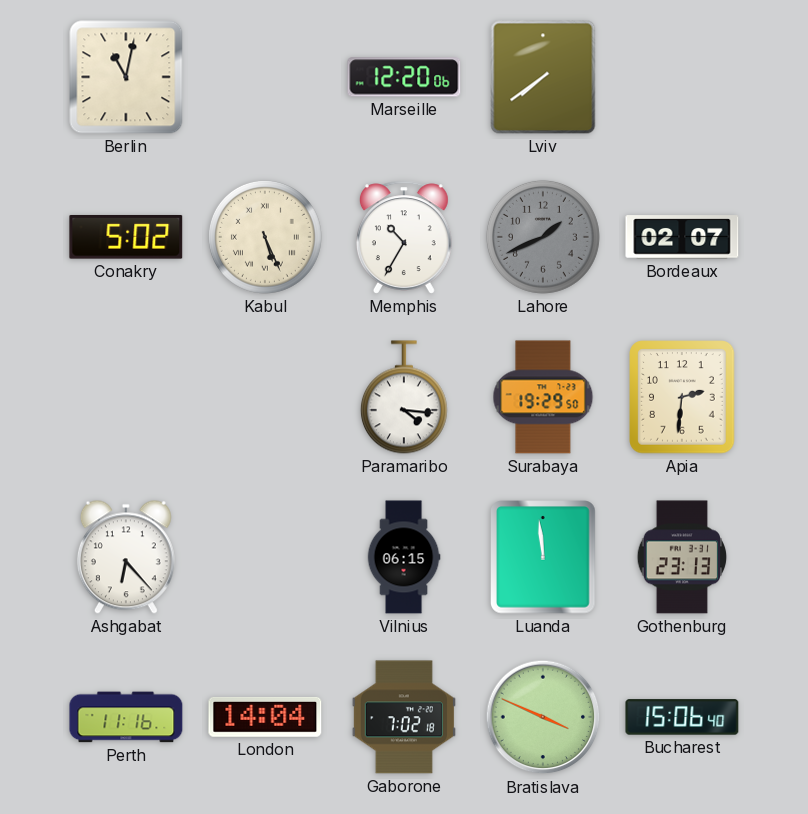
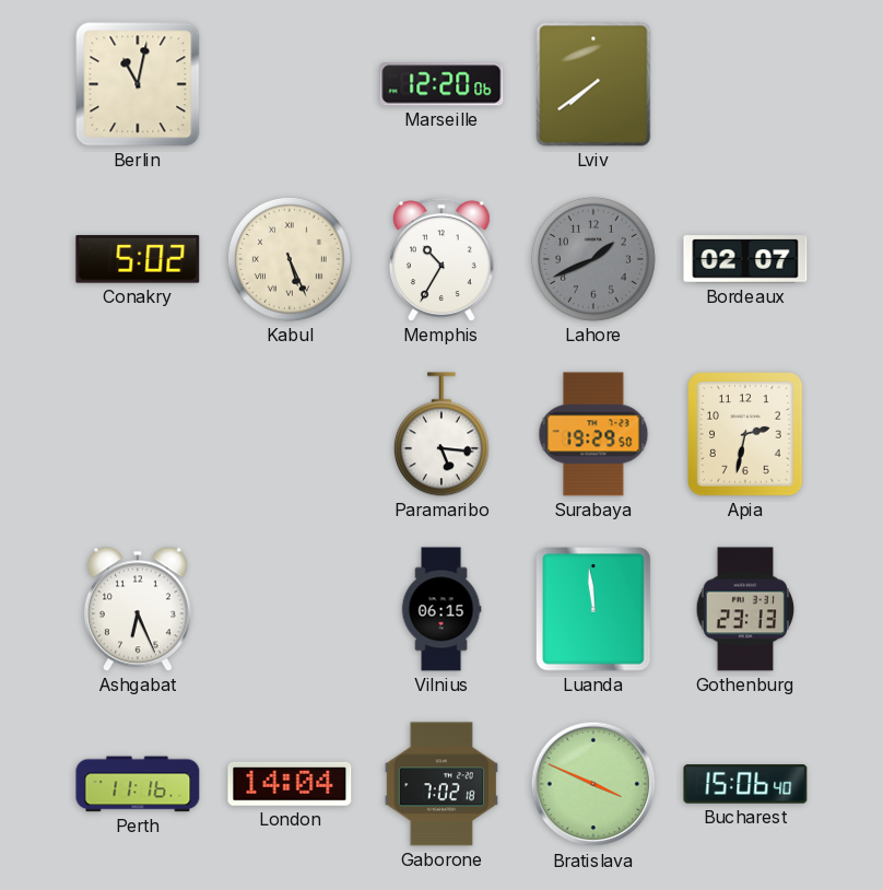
Paramaribo: 4:16 -> 5:16 (441, 434)
Apia: 2:31 -> 2:32 (745, 434)
Ashgabat: 6:23 -> 6:26 (138, 609)
